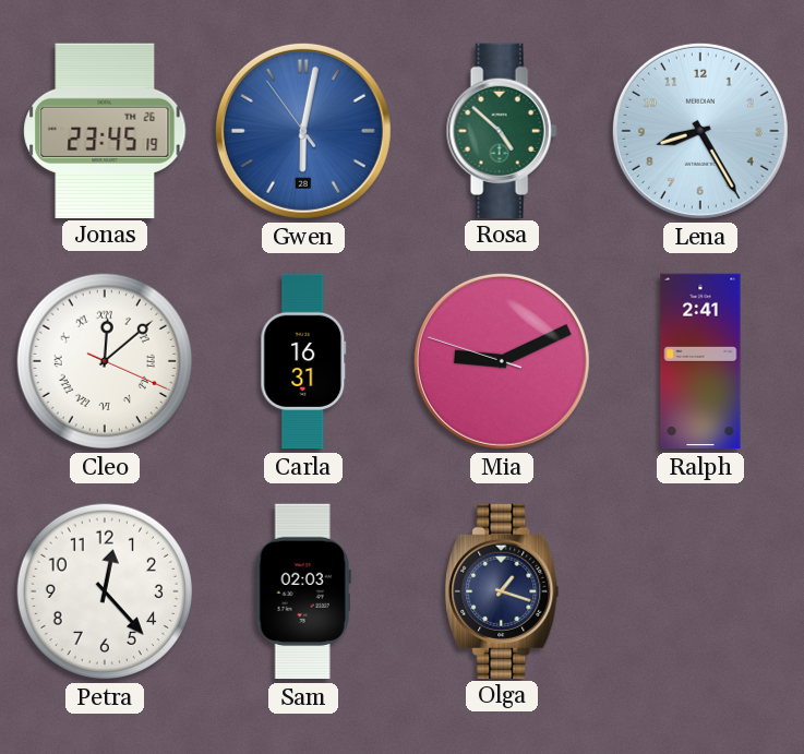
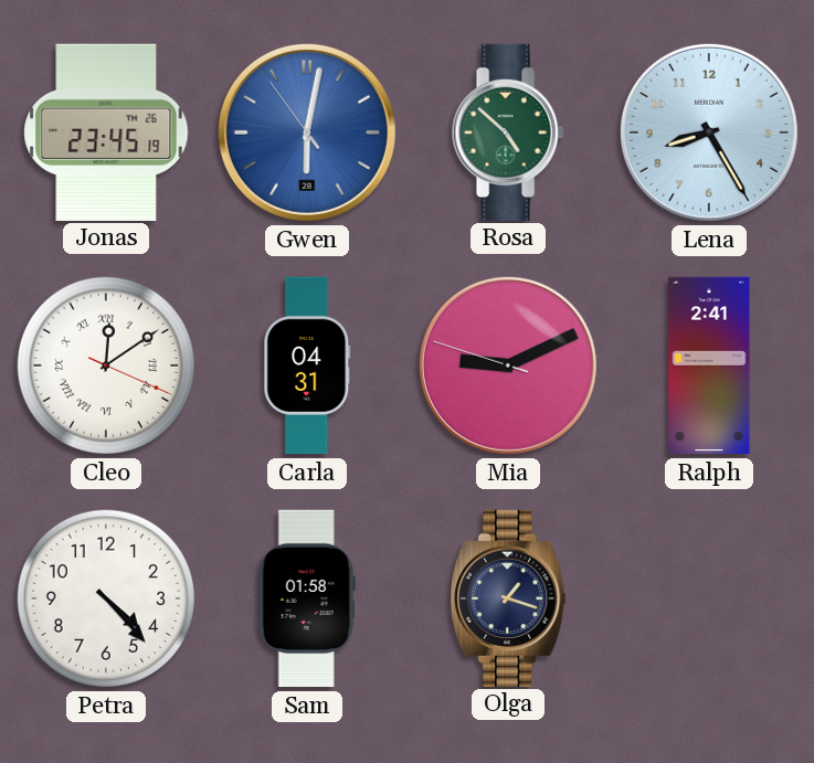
Cleo: 12:08 -> 12:09 (106, 365)
Carla: 16:31 -> 04:31 (307, 365)
Petra: 12:23 -> 4:23 (106, 598)
Sam: 02:03 -> 01:58 (307, 598)
